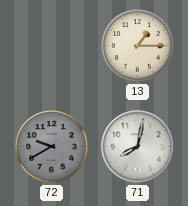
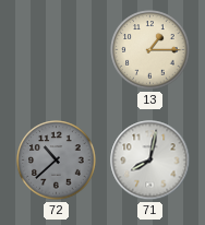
72: 9:40 -> 10:38 (57, 161)
